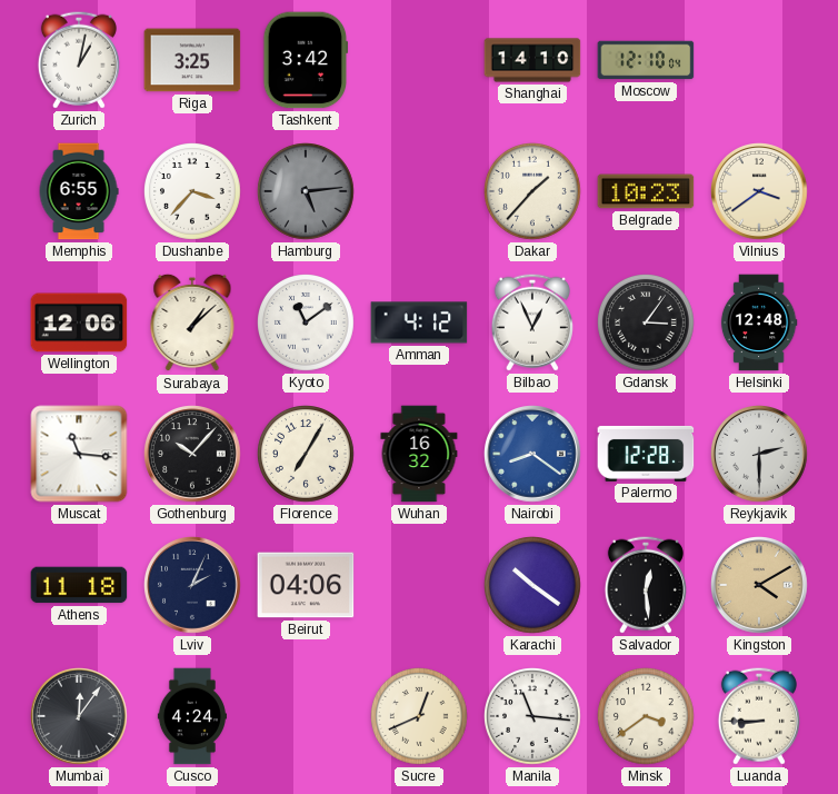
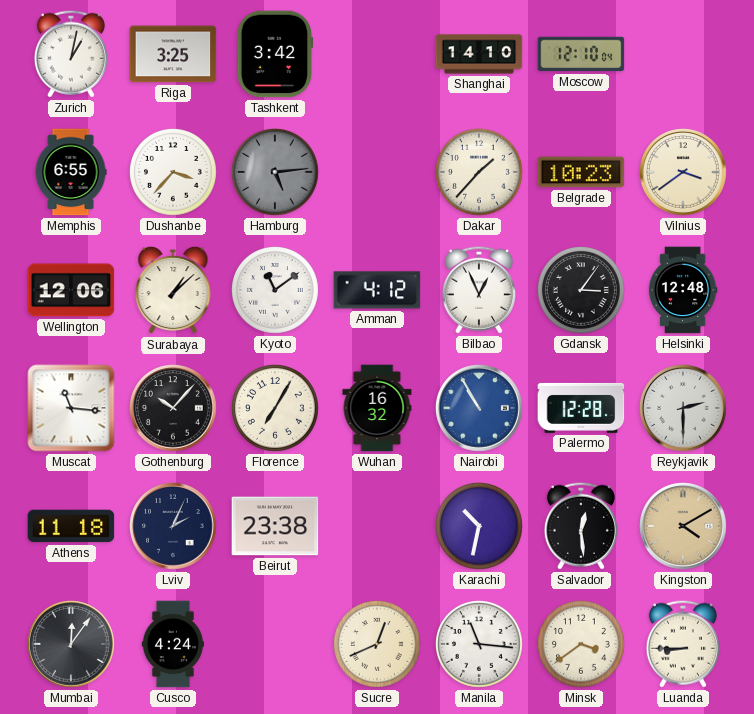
Nairobi: 8:21 -> 10:55 (480, 409)
Beirut: 04:06 -> 23:38 (275, 526)
Karachi: 10:21 -> 10:32 (480, 527)
